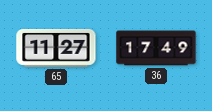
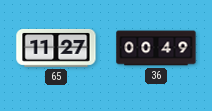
36: 17:49 -> 00:49 (156, 48)
